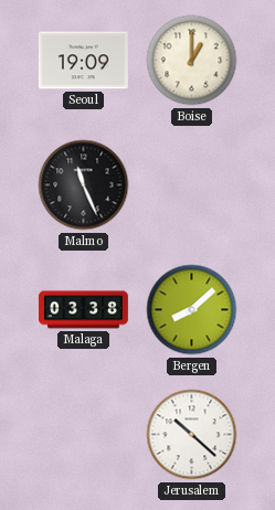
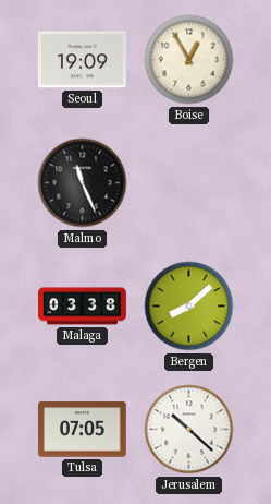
Boise: 1:00 -> 12:55 (189, 60)
Tulsa: none -> 07:05 (82, 430)
